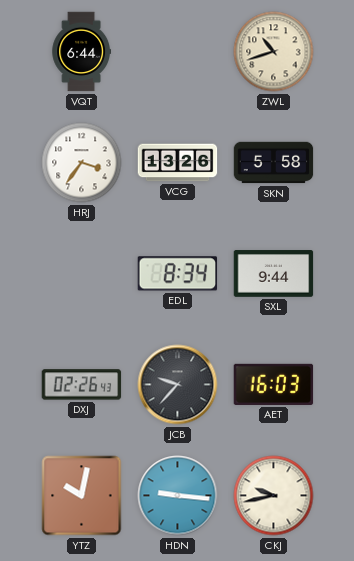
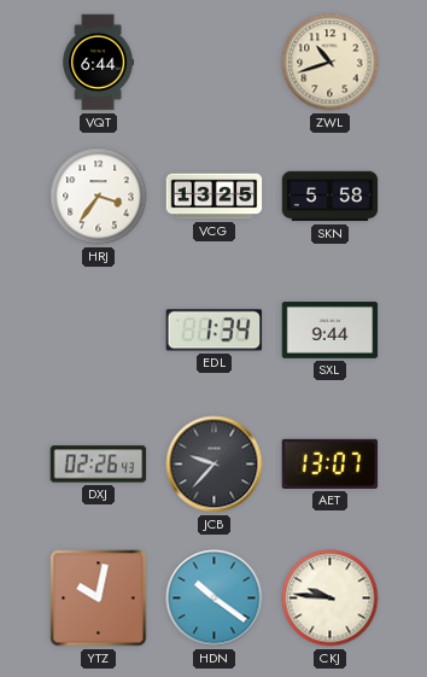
VCG: 13:26 -> 13:25 (215, 197)
EDL: 8:34 -> 1:34 (215, 331)
AET: 16:03 -> 13:07 (331, 463)
HDN: 9:16 -> 10:21 (215, 599)
CKJ: 9:43 -> 9:46 (331, 599)
